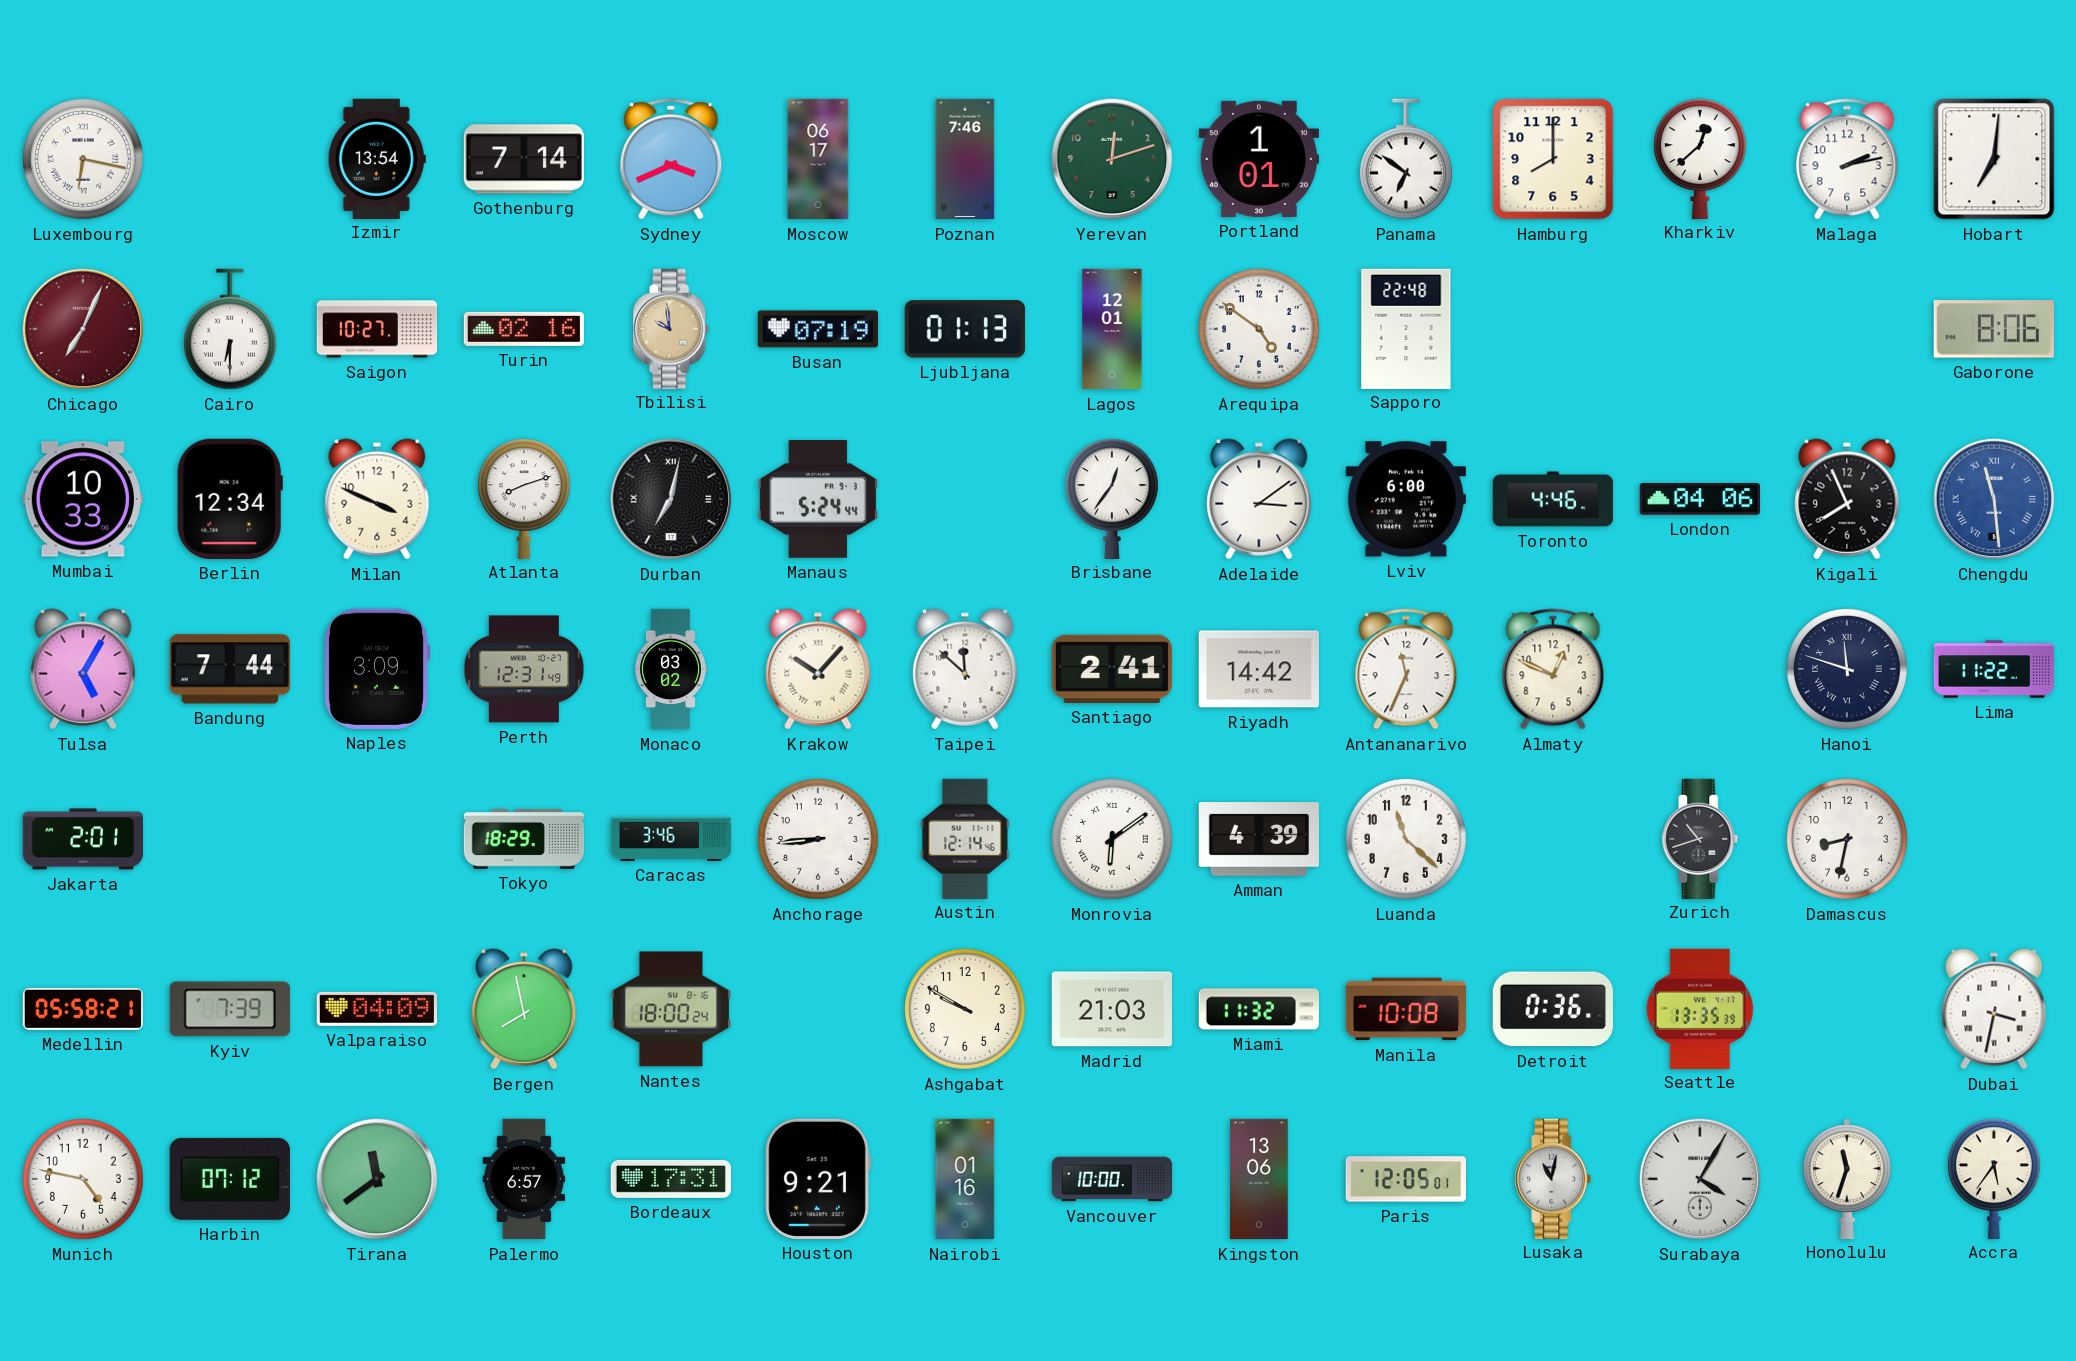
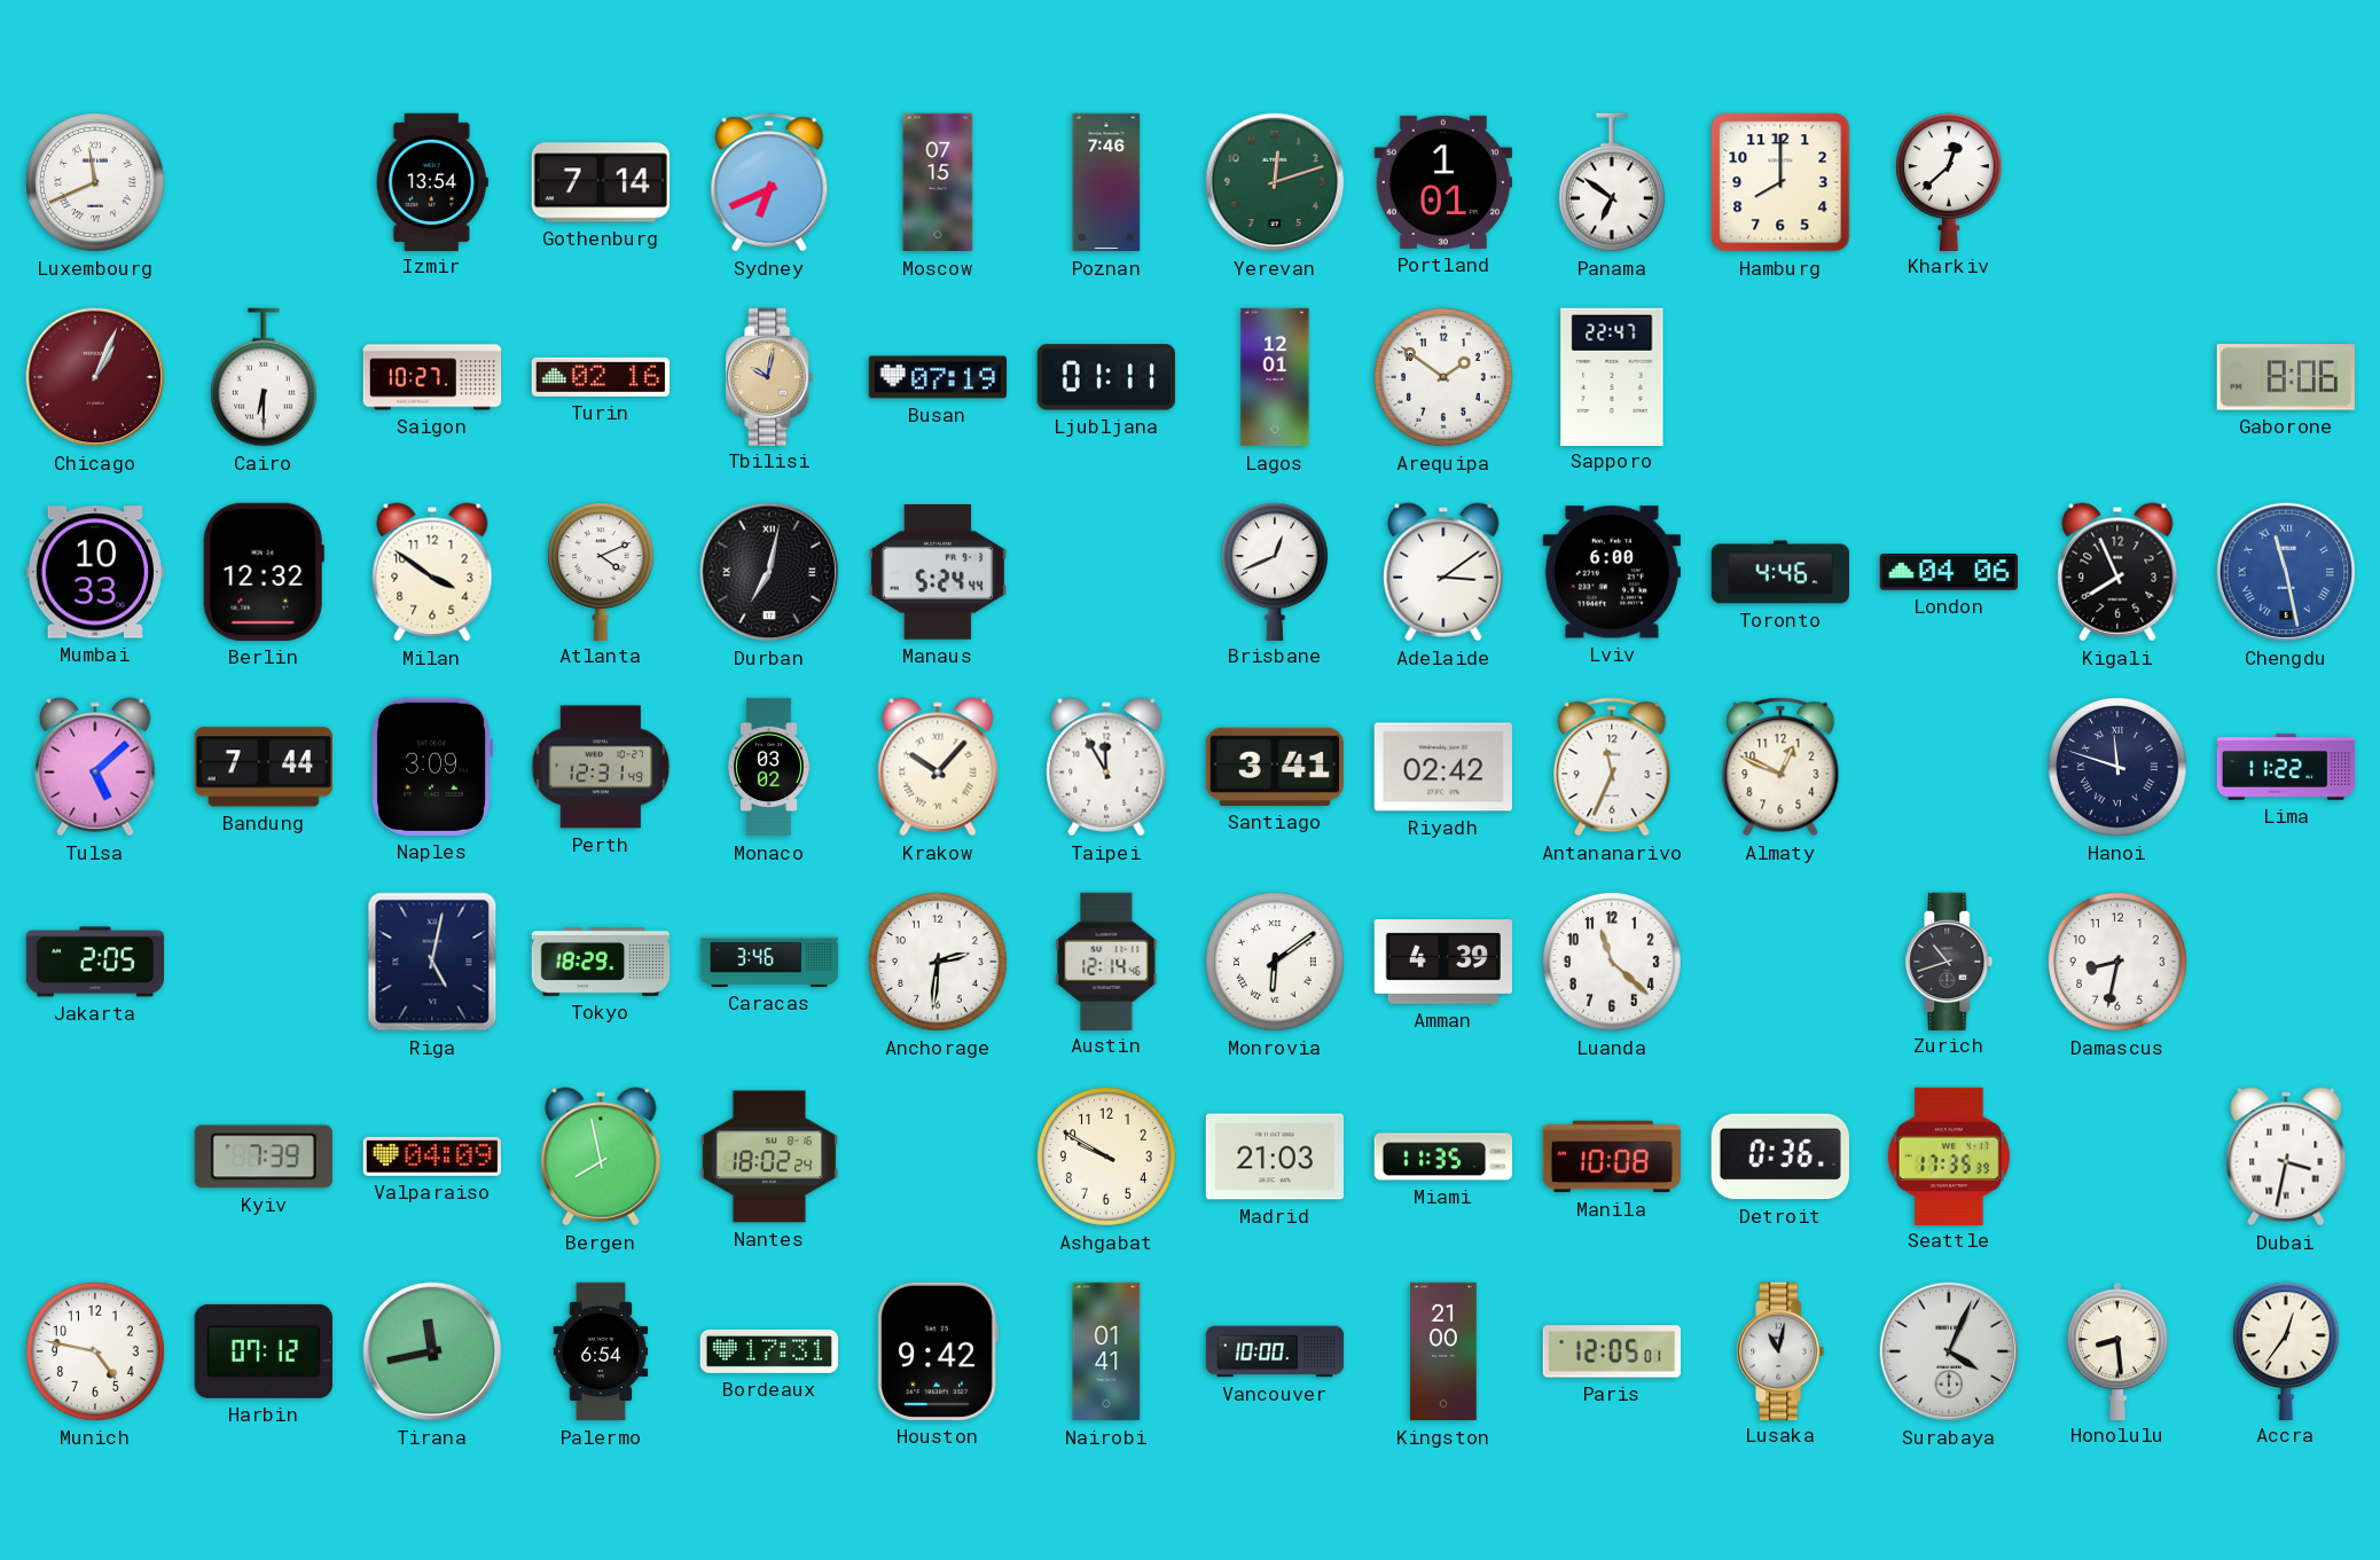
Luxembourg: 6:17 -> 11:41 (96, 183)
Sydney: 3:41 -> 6:41 (769, 182)
Moscow: 06:17 -> 07:15 (938, 182)
Malaga: 2:13 -> none (1847, 159)
Hobart: 7:01 -> none (1994, 159)
Chicago: 7:04 -> 1:04 (95, 377)
Tbilisi: 9:59 -> 10:02 (769, 376)
Ljubljana: 01:13 -> 01:11 (1106, 377)
Arequipa: 4:51 -> 1:51 (1445, 378)
Sapporo: 22:48 -> 22:47 (1612, 376)
Berlin: 12:34 -> 12:32 (264, 572)
Milan: 3:49 -> 3:51 (432, 572)
Atlanta: 8:12 -> 4:11 (601, 571)
Brisbane: 12:36 -> 12:41 (1275, 571)
Chengdu: 11:29 -> 11:28 (2286, 572)
Tulsa: 5:05 -> 5:08 (95, 767)
Taipei: 11:52 -> 11:55 (1106, 767)
Santiago: 2:41 -> 3:41 (1275, 767)
Riyadh: 14:42 -> 02:42 (1443, 767)
Jakarta: 2:01 -> 2:05 (94, 962)
Riga: none -> 5:02 (432, 962)
Anchorage: 8:44 -> 2:31 (939, 963)
Medellin: 05:58 -> none (82, 1009)
Nantes: 18:00 -> 18:02 (768, 1157)
Miami: 11:32 -> 11:35 (1442, 1157)
Seattle: 13:35 -> 17:35 (1949, 1155)
Tirana: 11:39 -> 11:43 (432, 1351)
Palermo: 6:57 -> 6:54 (601, 1351)
Houston: 9:21 -> 9:42 (938, 1351)
Nairobi: 01:16 -> 01:41 (1106, 1351)
Kingston: 13:06 -> 21:00 (1443, 1351)
Surabaya: 4:05 -> 4:04 (1949, 1351)
Honolulu: 11:33 -> 8:29 (2119, 1350)
Accra: 5:36 -> 12:36 (2286, 1350)
